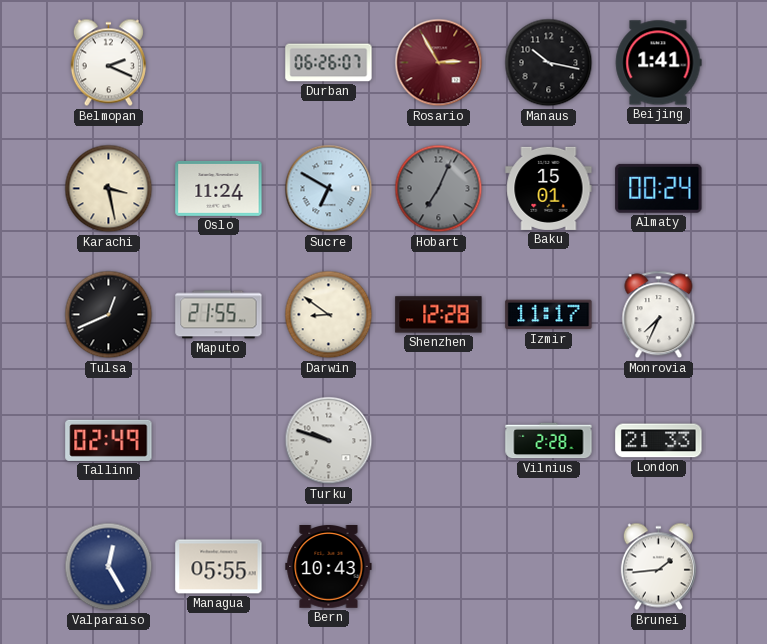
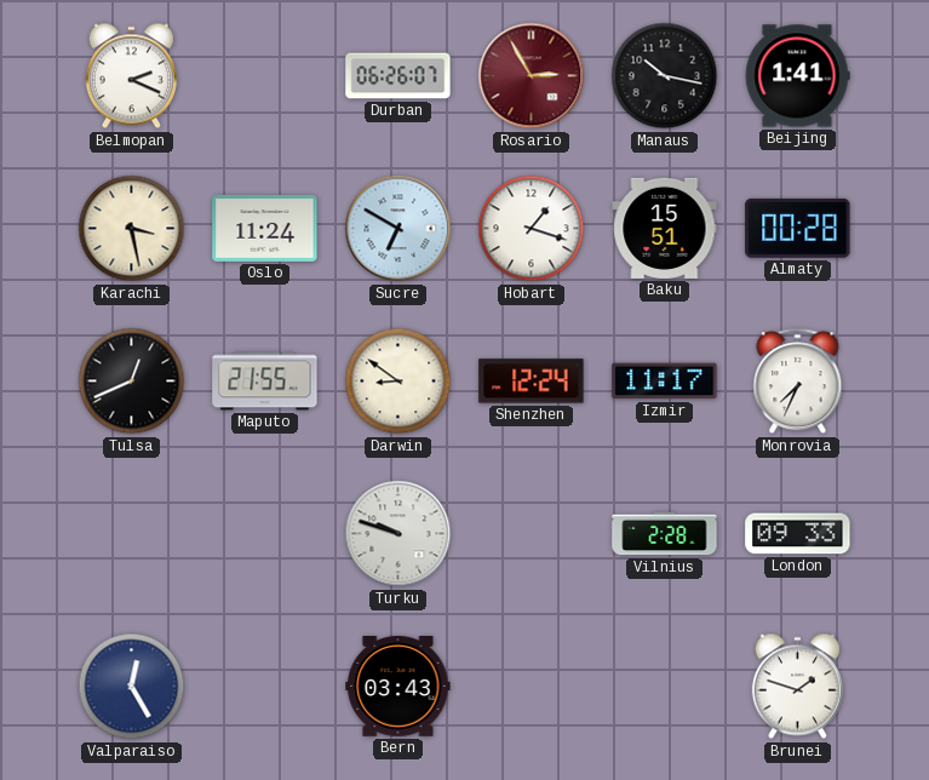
Hobart: 7:04 -> 1:18 (532, 229)
Hobart dial: grey -> white (532, 229)
Baku: 15:01 -> 15:51 (665, 228)
Almaty: 00:24 -> 00:28 (798, 228)
Shenzhen: 12:28 -> 12:24 (532, 382)
Tallinn: 02:49 -> none (109, 440)
London: 21:33 -> 09:33 (798, 534)
Managua: 05:55 -> none (219, 567)
Bern: 10:43 -> 03:43 (398, 687)
Brunei: 1:44 -> 1:48 (797, 687)
